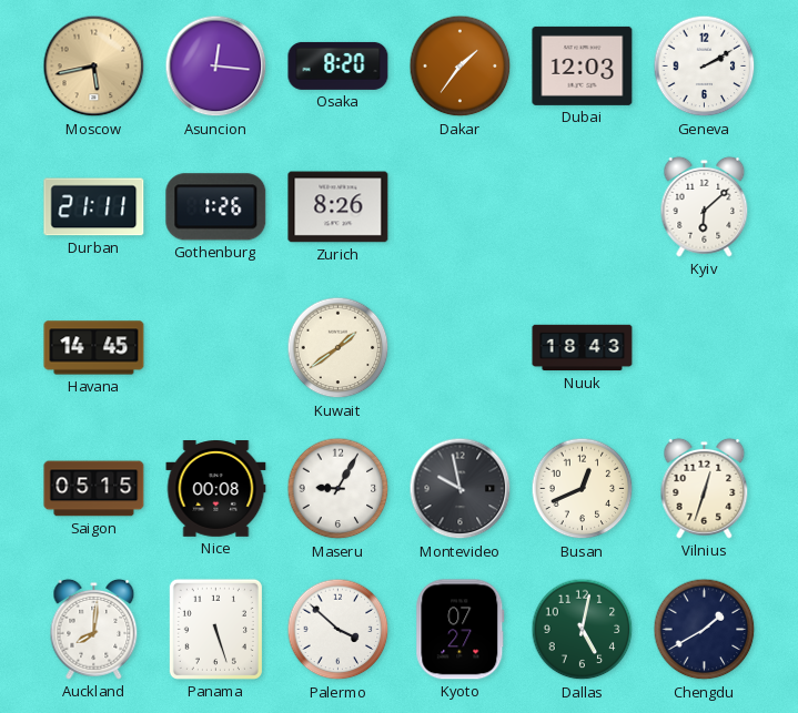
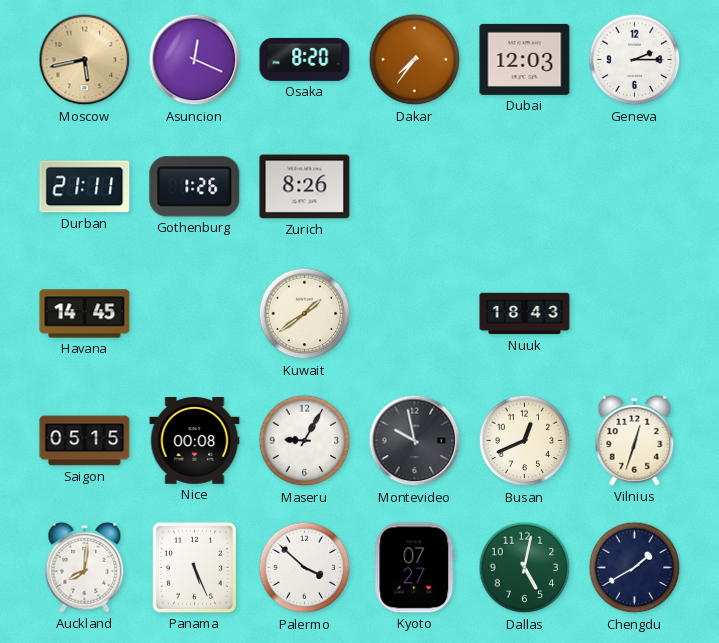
Asuncion: 12:16 -> 12:19 (195, 60)
Dakar: 1:36 -> 7:36 (415, 60)
Geneva: 2:10 -> 2:15 (635, 60)
Kyiv: 6:08 -> none (705, 206)
Panama: 5:27 -> 5:26 (194, 567)
